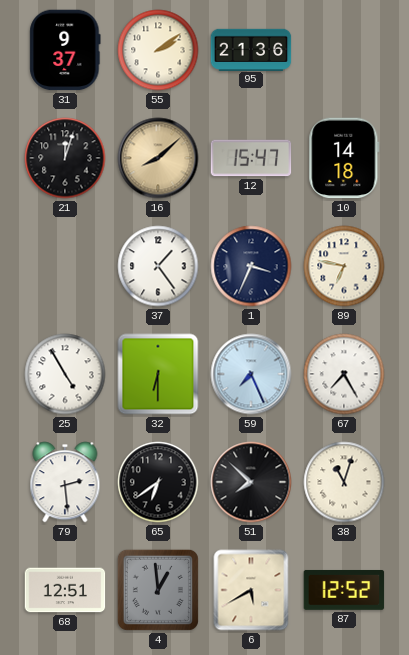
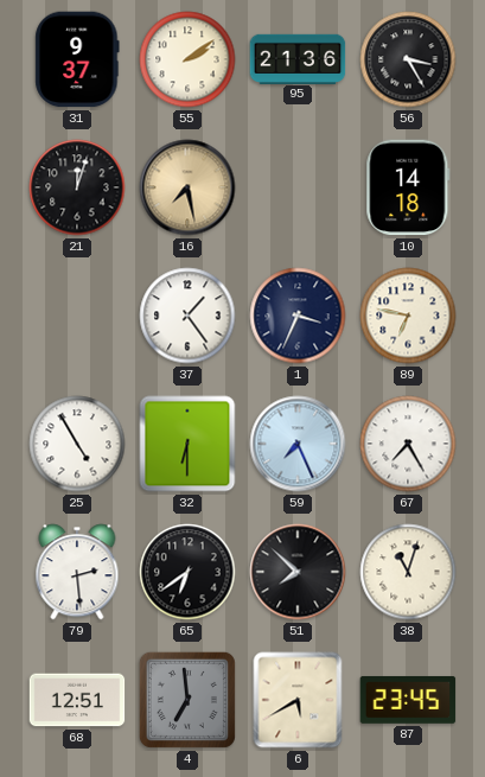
56: none -> 3:25 (408, 59)
16: 8:08 -> 7:28 (187, 187)
12: 15:47 -> none (251, 158)
4: 12:59 -> 6:59 (187, 700)
87: 12:52 -> 23:45 (408, 700)
